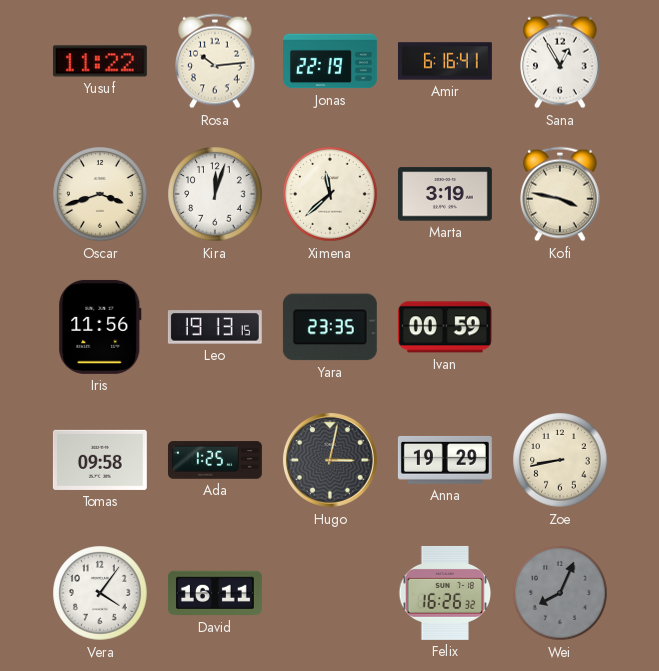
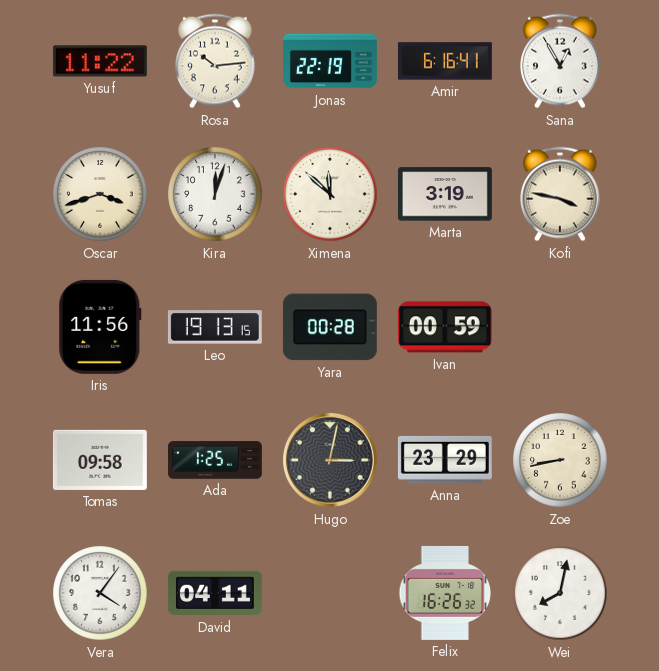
Ximena: 11:38 -> 11:52 (330, 194)
Yara: 23:35 -> 00:28 (330, 327)
Anna: 19:29 -> 23:29 (445, 460)
David: 16:11 -> 04:11 (215, 593)
Wei: 8:04 -> 8:02 (560, 593)
Wei dial: grey -> white (560, 593)
